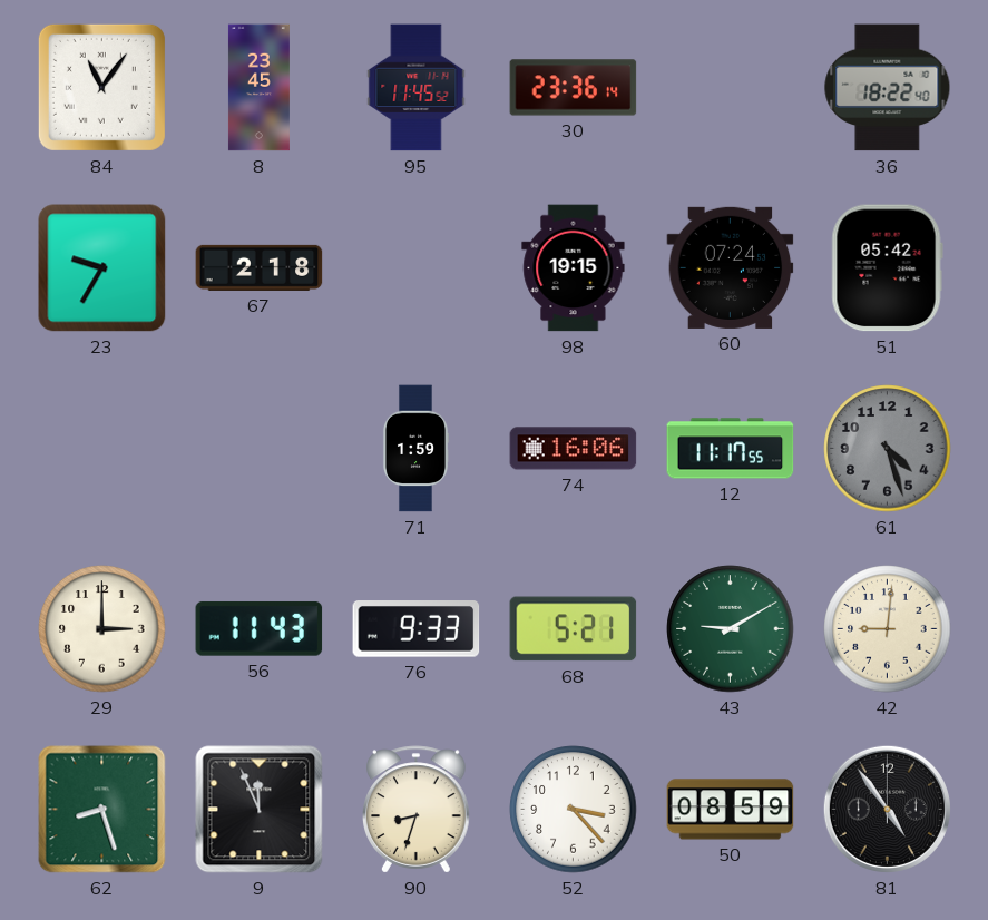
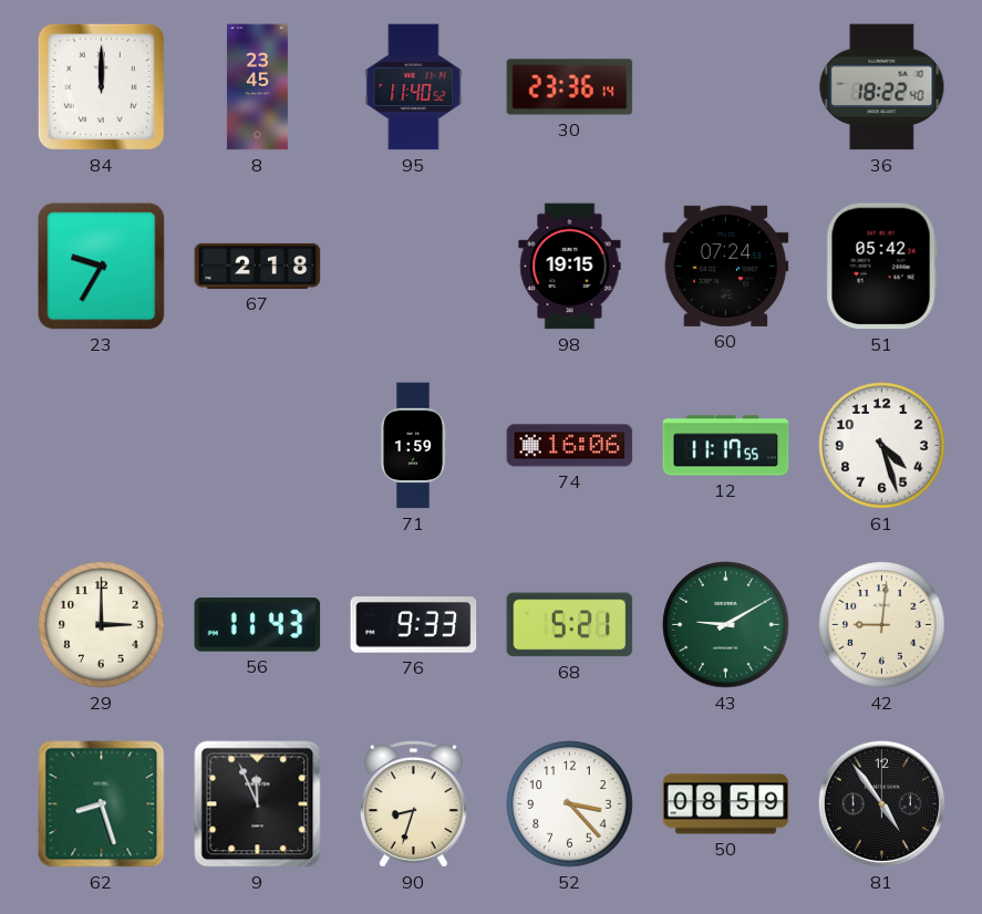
84: 11:06 -> 12:00 (101, 86)
95: 11:45 -> 11:40 (414, 87)
61 dial: grey -> white (882, 446)
